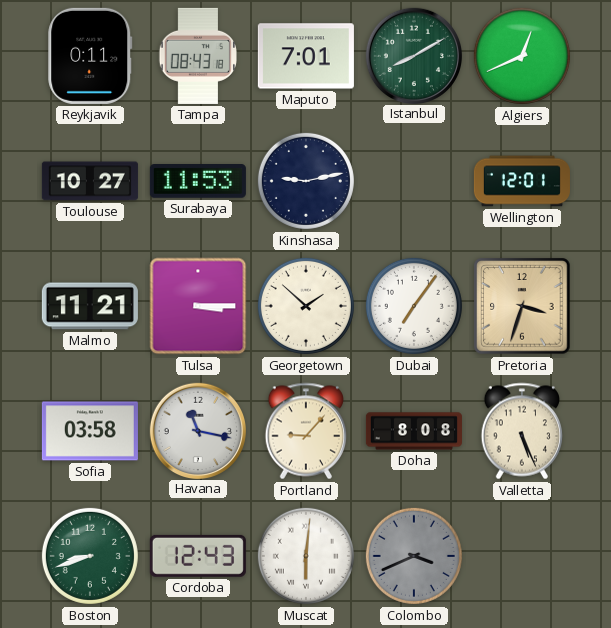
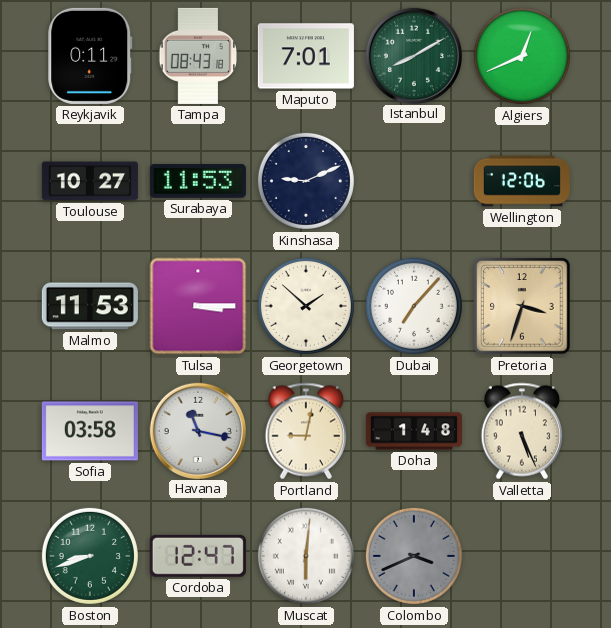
Kinshasa: 9:13 -> 9:11 (306, 181)
Wellington: 12:01 -> 12:06 (522, 181)
Malmo: 11:21 -> 11:53 (90, 306)
Dubai: 7:06 -> 7:07 (414, 306)
Portland: 9:07 -> 9:02 (305, 431)
Doha: 8:08 -> 1:48 (414, 431)
Cordoba: 12:43 -> 12:47 (198, 556)
